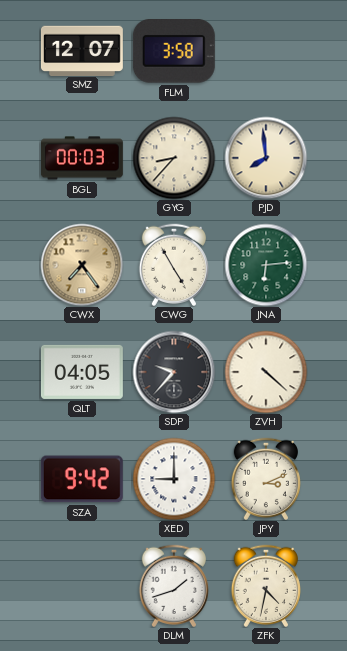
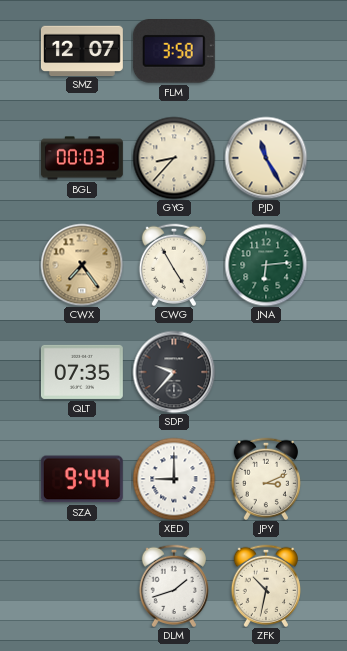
PJD: 7:59 -> 11:25 (266, 158)
QLT: 04:05 -> 07:35 (82, 372)
ZVH: 4:22 -> none (266, 372)
SZA: 9:42 -> 9:44 (82, 479)
ZFK: 4:32 -> 10:32 (265, 586)
